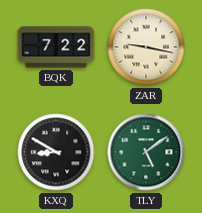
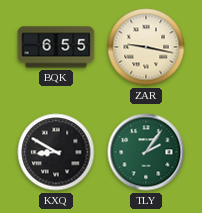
BQK: 7:22 -> 6:55 (56, 47)
TLY: 5:09 -> 2:06 (146, 152)
